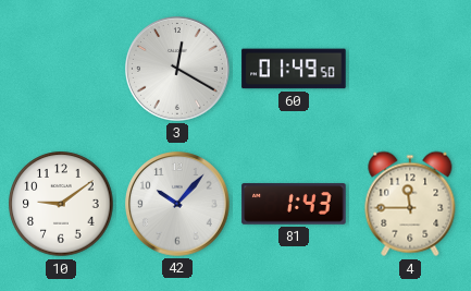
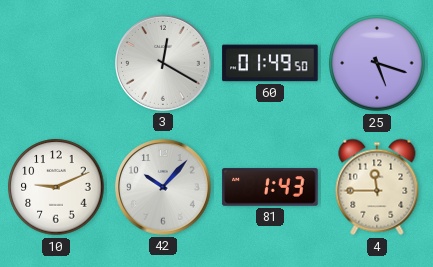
25: none -> 5:18 (377, 63)
10: 9:09 -> 9:11 (56, 187)
